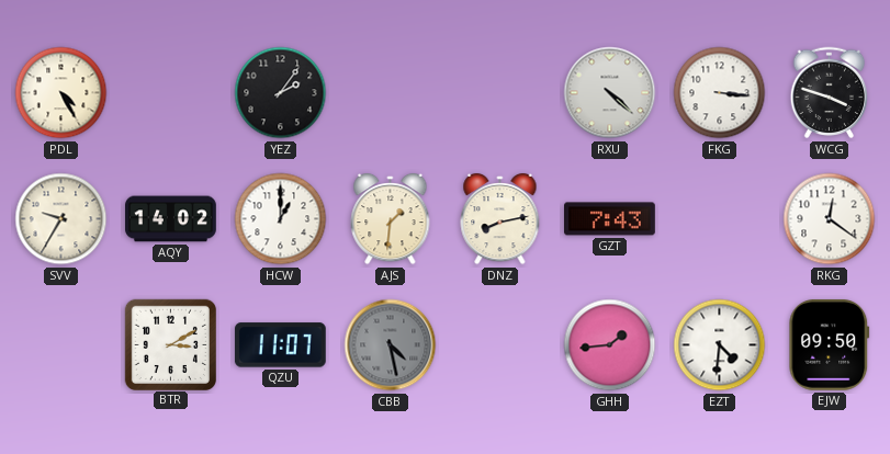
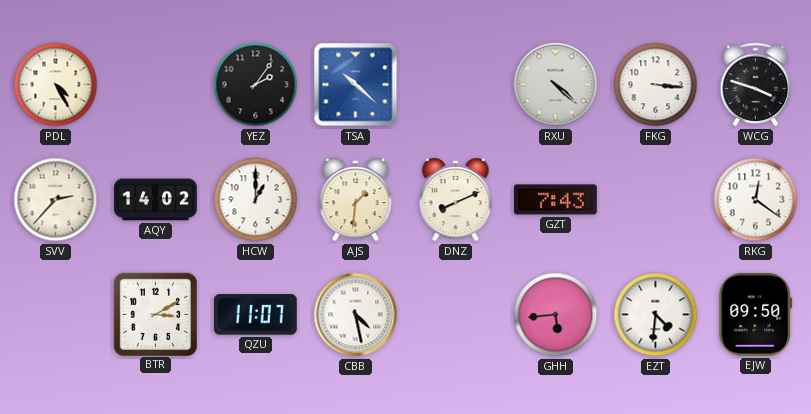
TSA: none -> 10:22 (356, 85)
SVV: 9:35 -> 2:37 (56, 200)
DNZ: 8:13 -> 8:11 (456, 200)
CBB dial: grey -> white (356, 315)
GHH: 1:44 -> 5:44 (556, 315)
